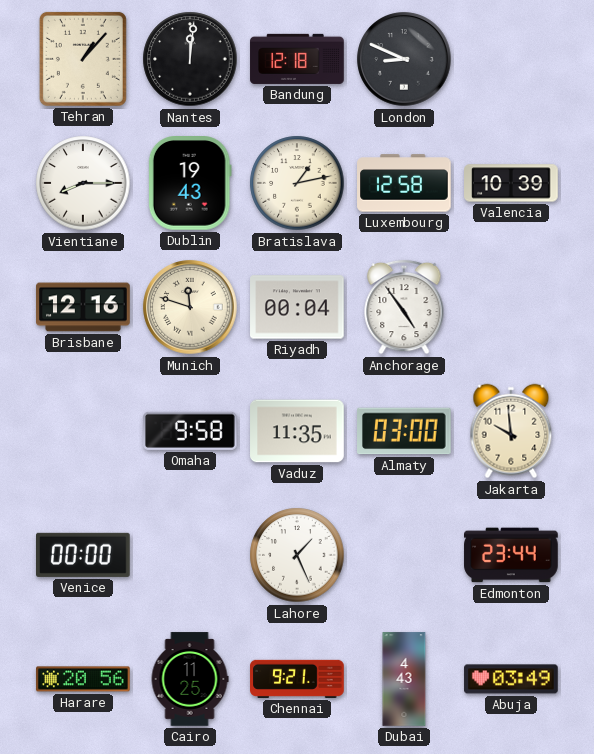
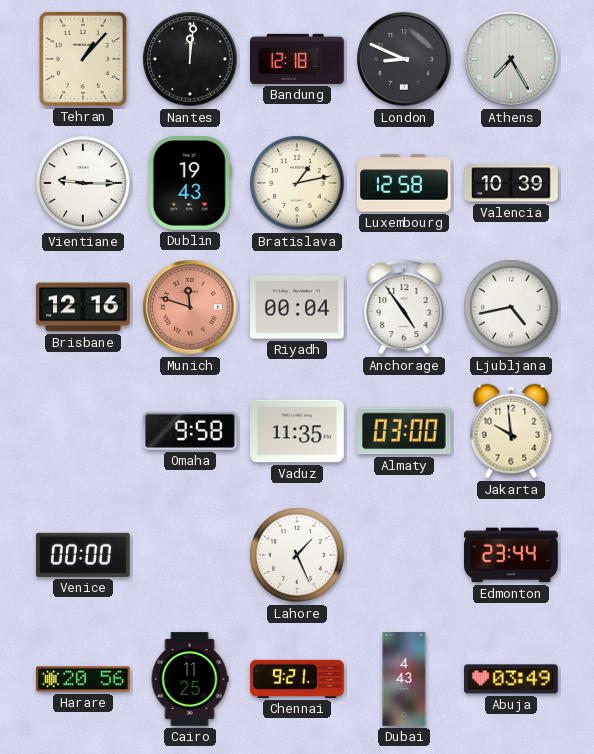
Athens: none -> 7:25 (511, 59)
Vientiane: 8:15 -> 9:15 (83, 183)
Munich dial: cream -> salmon (190, 307)
Ljubljana: none -> 4:43 (511, 307)
